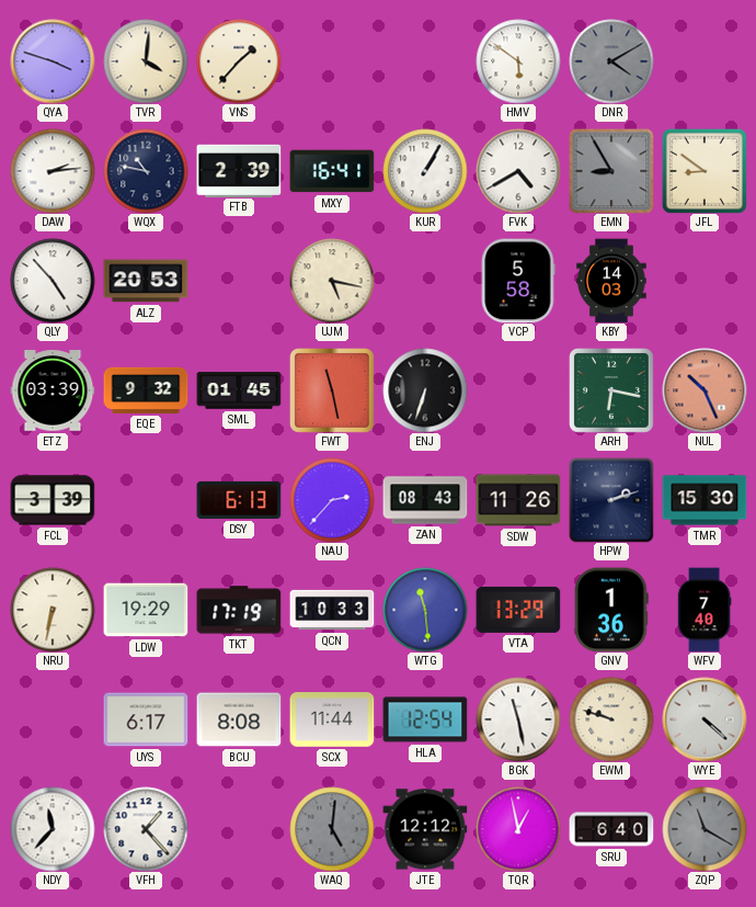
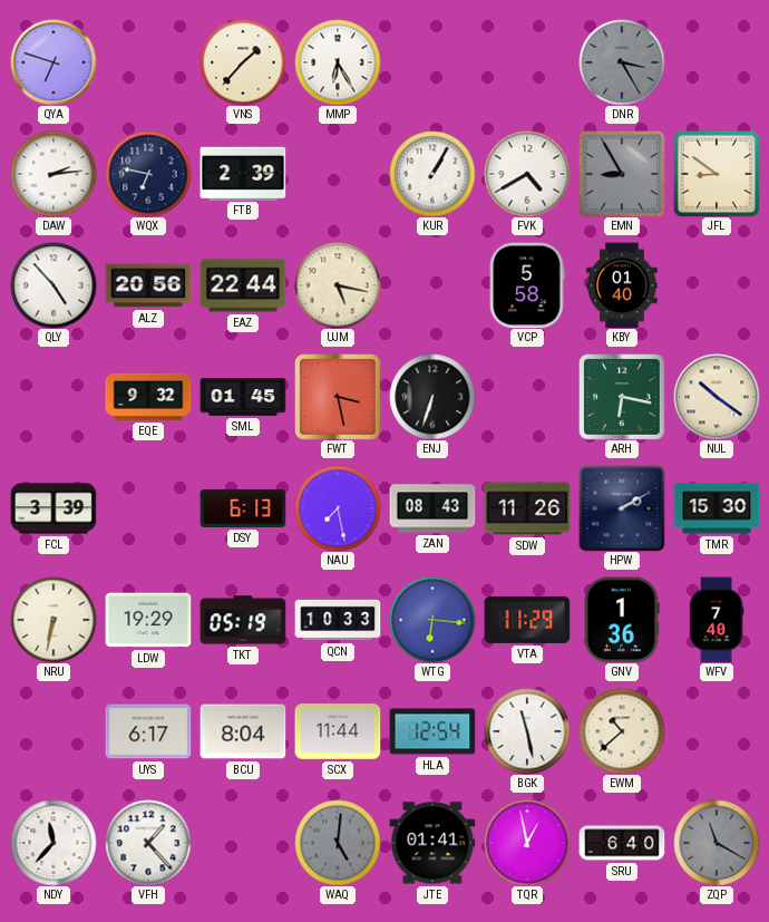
QYA: 3:48 -> 6:48 (53, 62)
TVR: 4:01 -> none (146, 61)
MMP: none -> 6:25 (338, 62)
HMV: 5:51 -> none (518, 61)
DNR: 4:10 -> 3:25 (622, 62)
WQX: 10:47 -> 6:47 (148, 174)
MXY: 16:41 -> none (332, 171)
ALZ: 20:53 -> 20:56 (148, 285)
EAZ: none -> 22:44 (243, 285)
KBY: 14:03 -> 01:40 (622, 285)
ETZ: 03:39 -> none (53, 390)
FWT: 11:28 -> 3:28 (338, 397)
NUL: 10:26 -> 10:21 (717, 397)
NUL dial: salmon -> cream (717, 397)
NAU: 2:37 -> 7:28 (338, 508)
HPW: 2:12 -> 2:10 (622, 508)
TKT: 17:19 -> 05:19 (243, 620)
WTG: 11:29 -> 6:16 (432, 620)
VTA: 13:29 -> 11:29 (527, 620)
BCU: 8:08 -> 8:04 (243, 731)
EWM: 9:48 -> 10:38 (622, 731)
WYE: 4:22 -> none (705, 719)
JTE: 12:12 -> 01:41 (432, 843)
